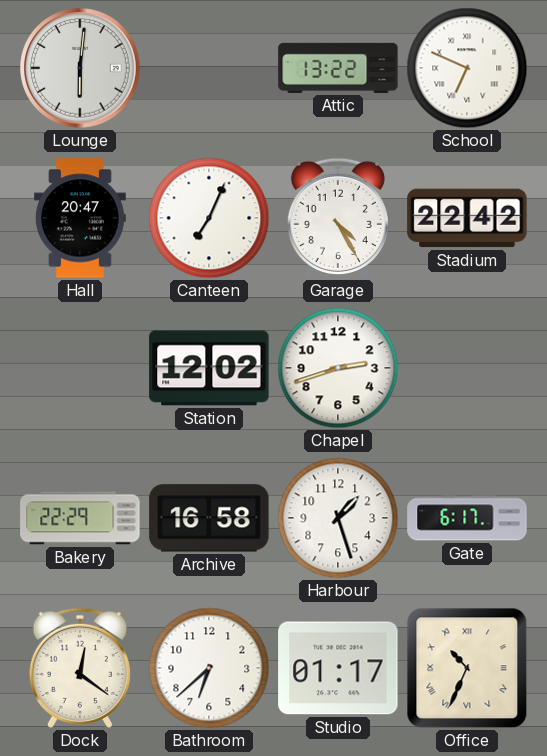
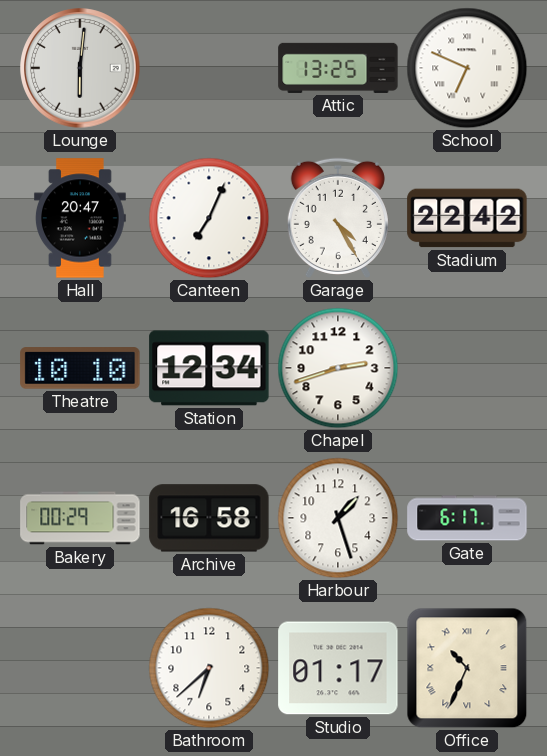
Attic: 13:22 -> 13:25 (338, 68)
Theatre: none -> 10:10 (80, 368)
Station: 12:02 -> 12:34 (209, 368)
Bakery: 22:29 -> 00:29 (80, 518)
Dock: 12:21 -> none (80, 668)
